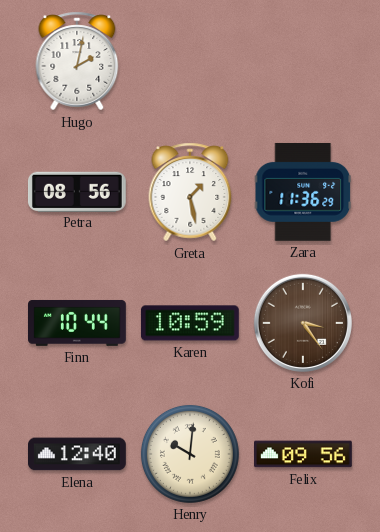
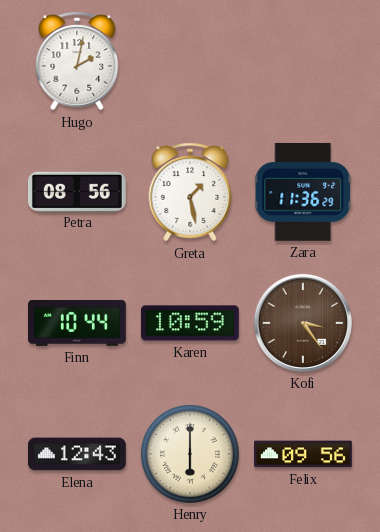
Elena: 12:40 -> 12:43 (78, 454)
Henry: 10:01 -> 6:00 (190, 454)
